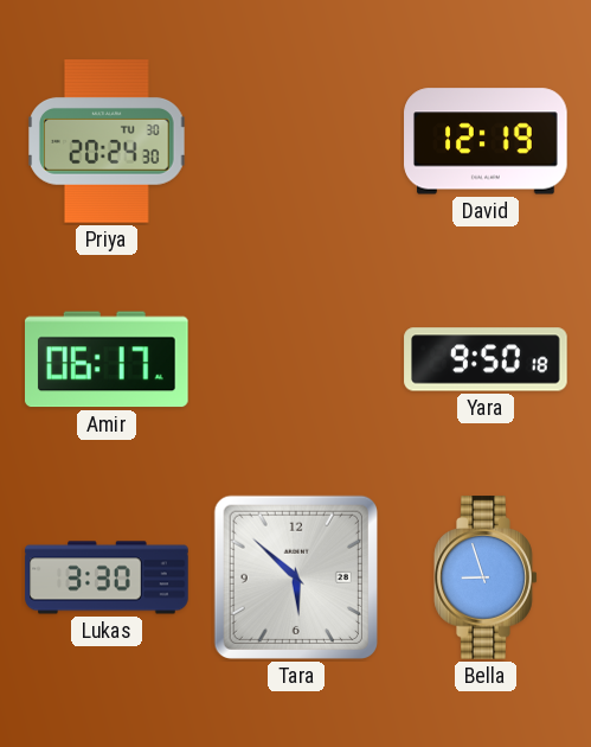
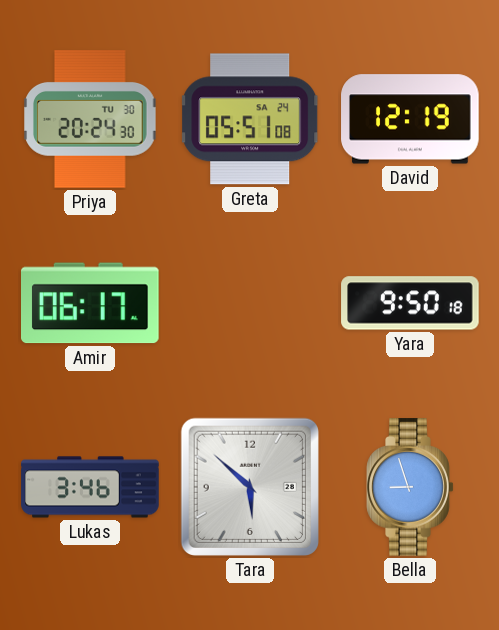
Greta: none -> 05:51 (250, 119)
Lukas: 3:30 -> 3:46 (90, 487)
